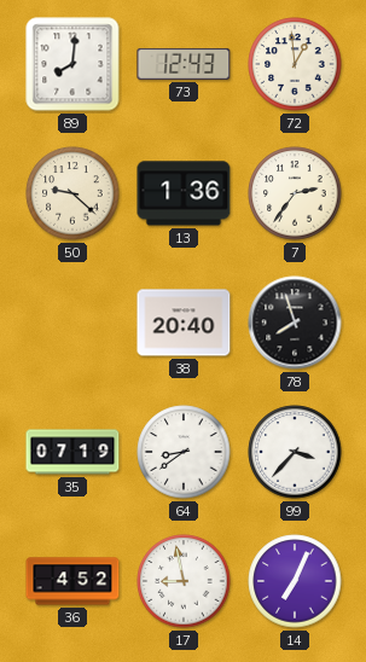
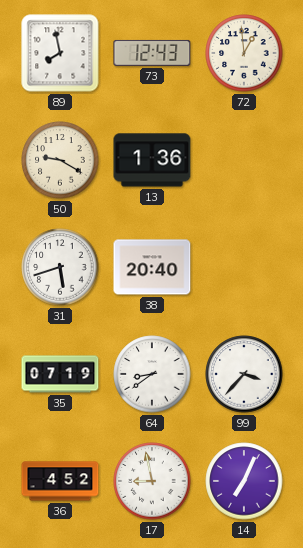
89: 8:01 -> 7:58 (60, 53)
50: 9:22 -> 9:20 (60, 160)
7: 2:36 -> none (295, 193)
31: none -> 5:42 (60, 267)
78: 7:57 -> none (295, 323)
